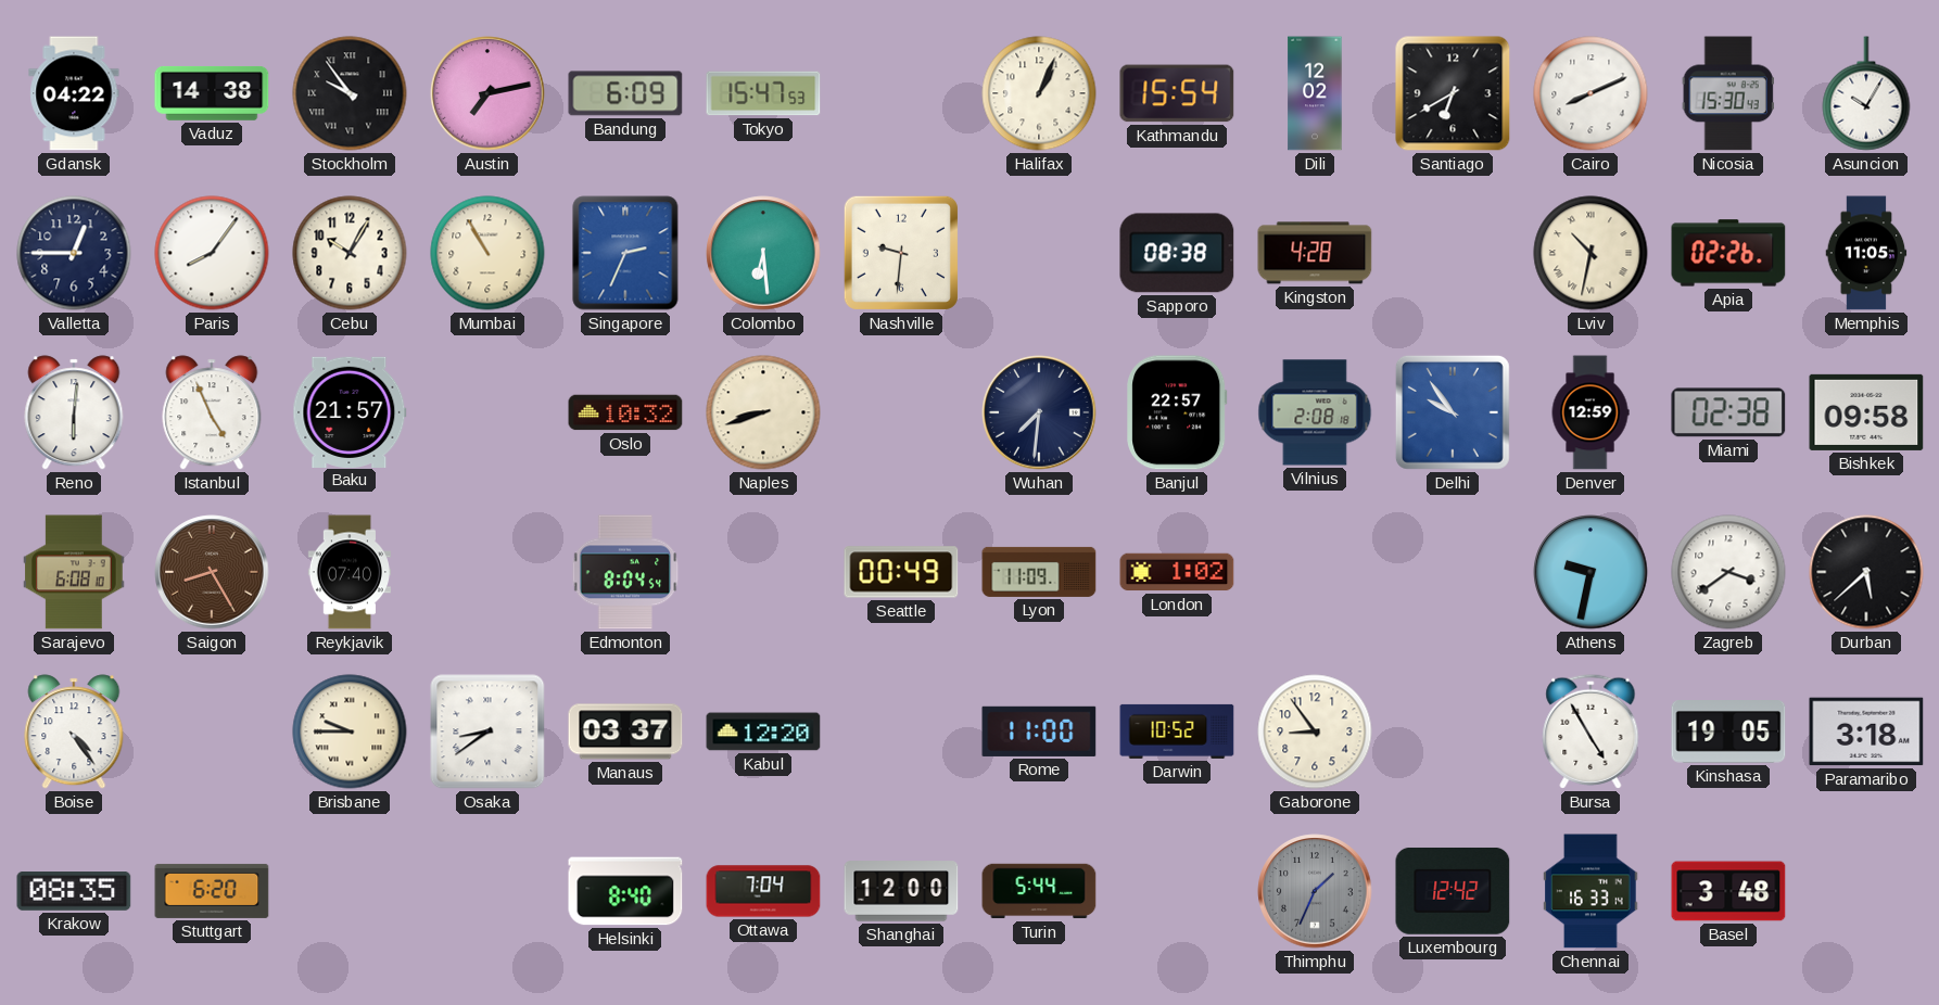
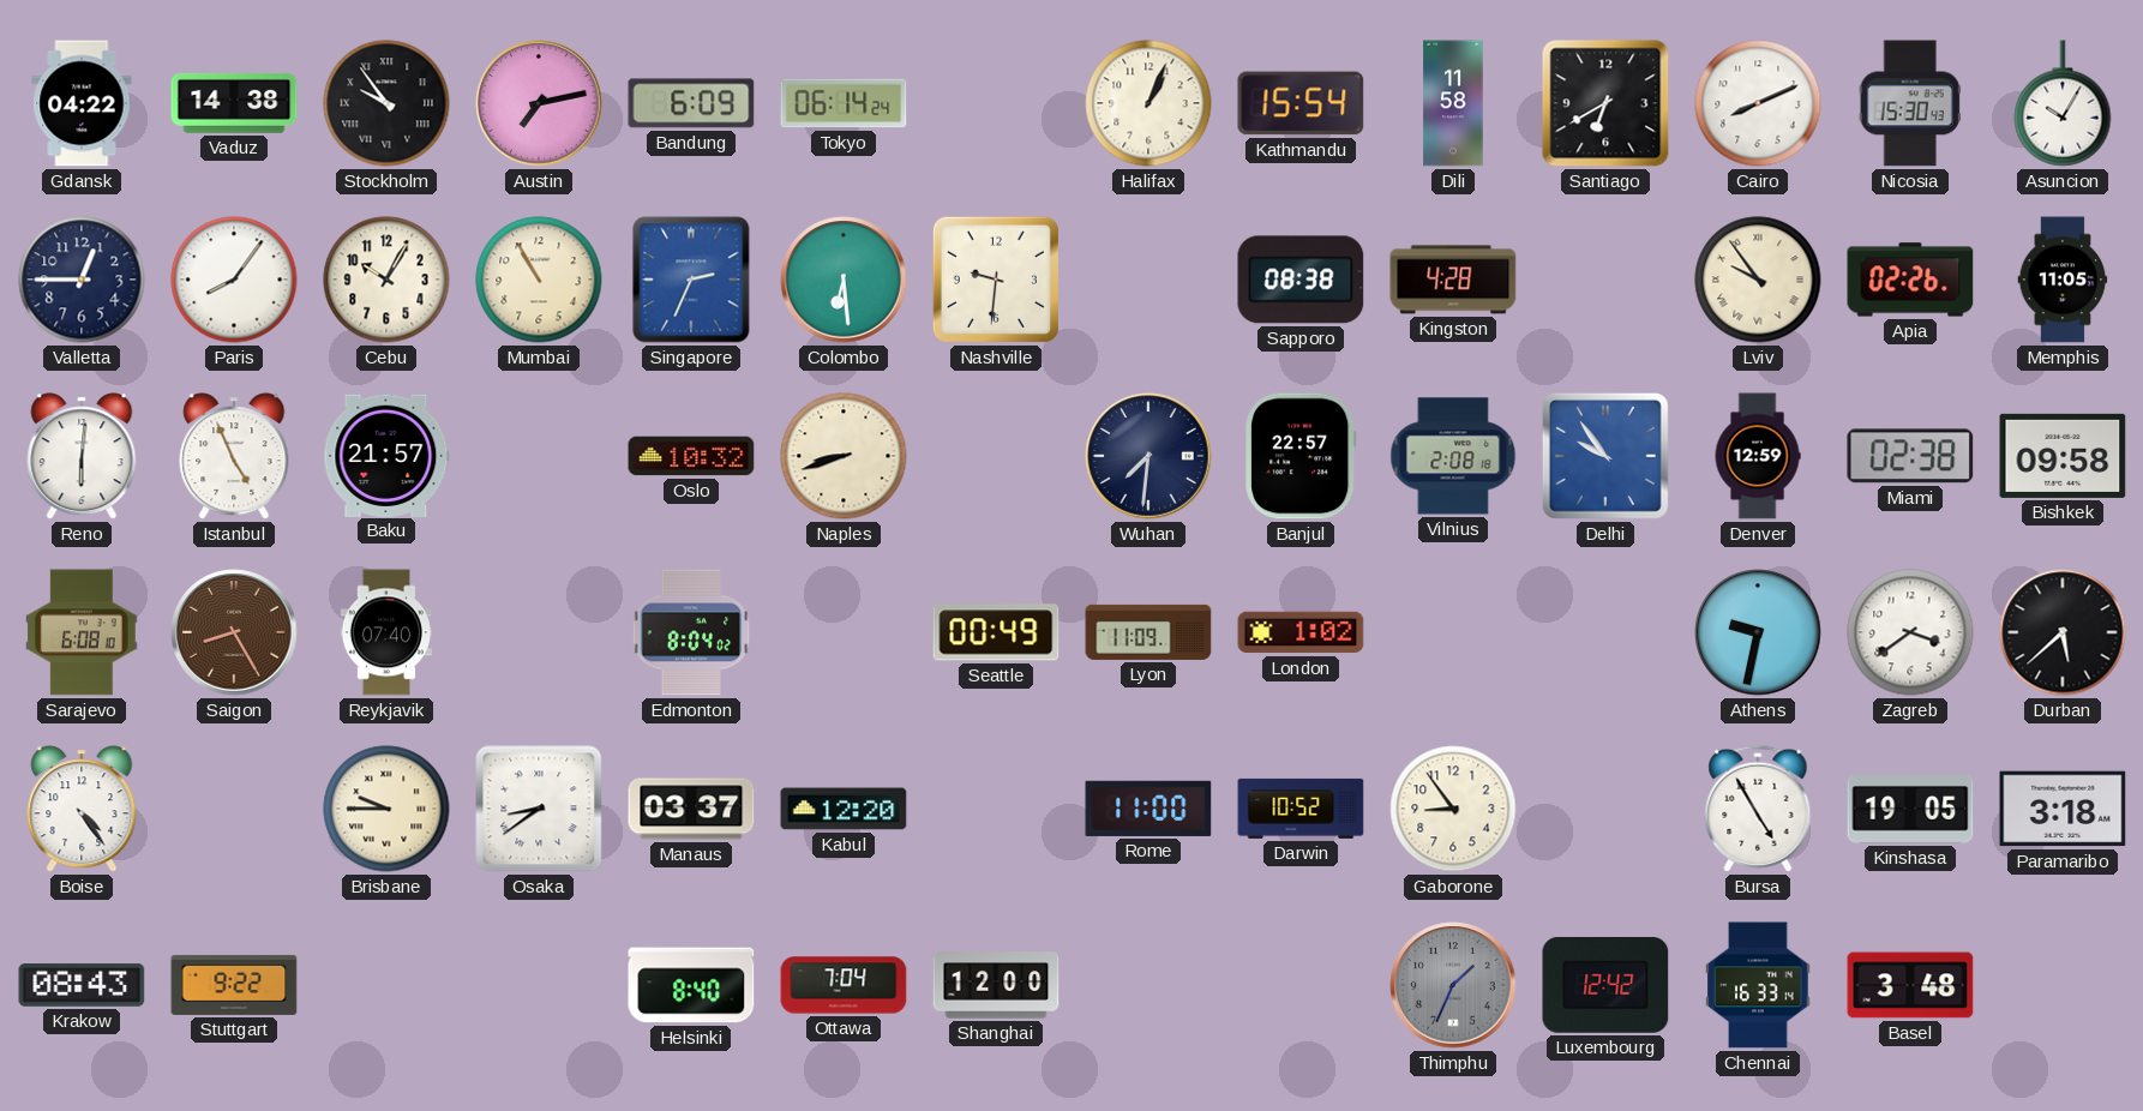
Tokyo: 15:47 -> 06:14 (844, 103)
Dili: 12:02 -> 11:58 (1453, 103)
Lviv: 10:32 -> 9:54 (1758, 280)
Edmonton: 8:04:54 -> 8:04:02 (691, 632)
Krakow: 08:35 -> 08:43 (82, 986)
Stuttgart: 6:20 -> 9:22 (234, 985)
Turin: 5:44 -> none (1039, 891)
